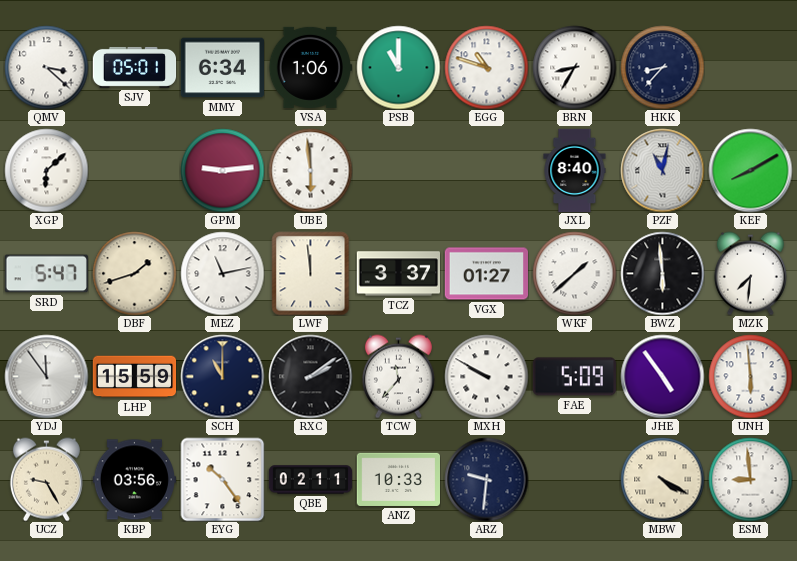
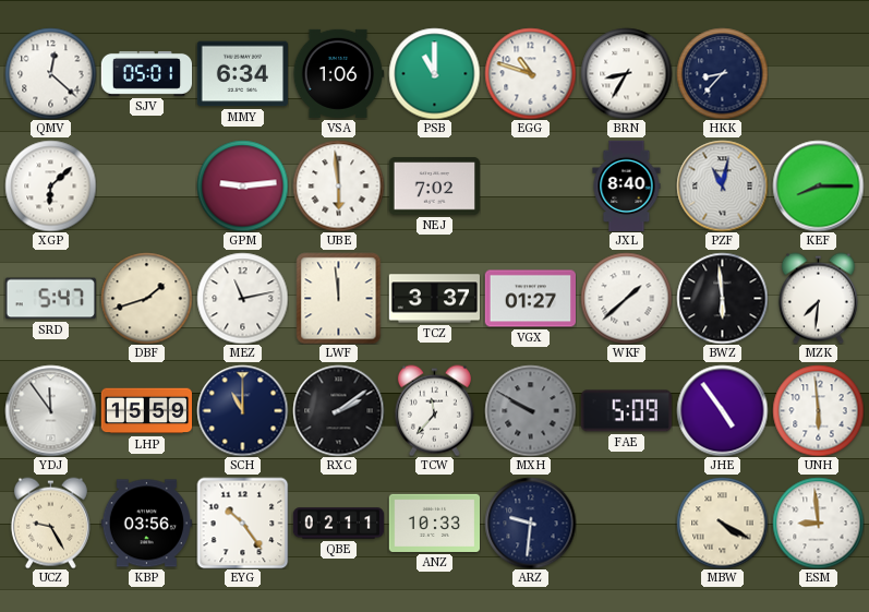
QMV: 3:22 -> 12:22 (50, 73)
NEJ: none -> 7:02 (434, 187)
KEF: 8:10 -> 8:15 (818, 185)
MXH dial: white -> grey (530, 410)
